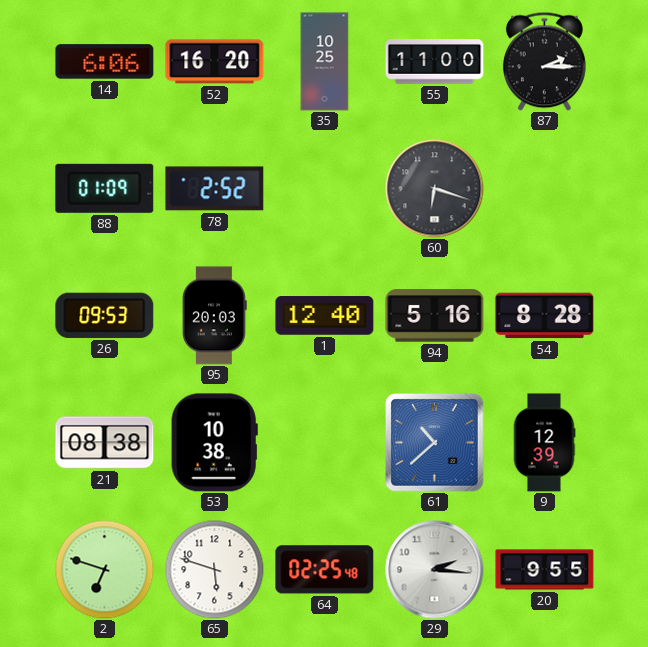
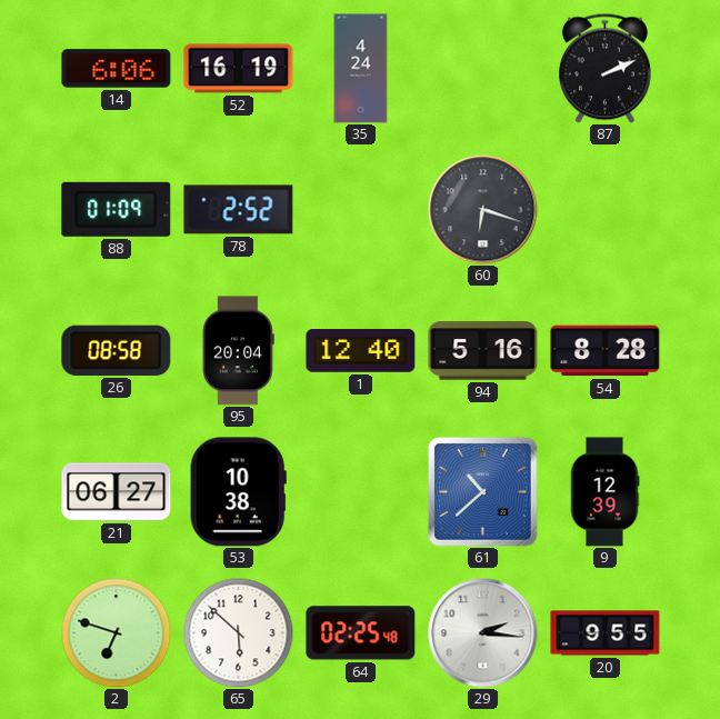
52: 16:20 -> 16:19 (239, 69)
35: 10:25 -> 4:24 (361, 69)
55: 11:00 -> none (435, 62)
87: 2:15 -> 2:11 (606, 68)
26: 09:53 -> 08:58 (117, 350)
95: 20:03 -> 20:04 (238, 351)
21: 08:38 -> 06:27 (117, 492)
65: 5:48 -> 5:52 (239, 633)
